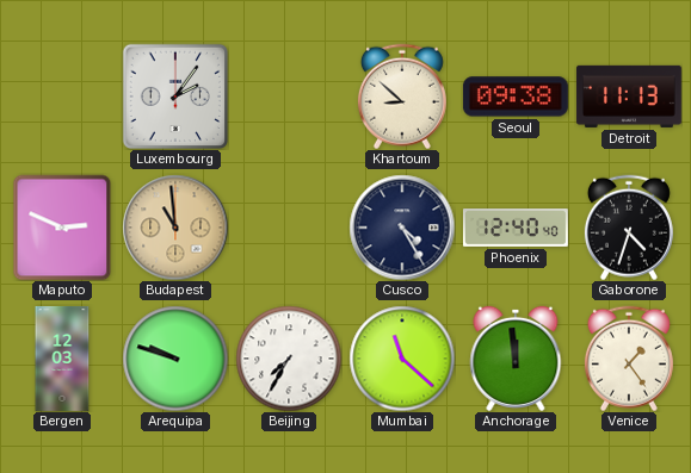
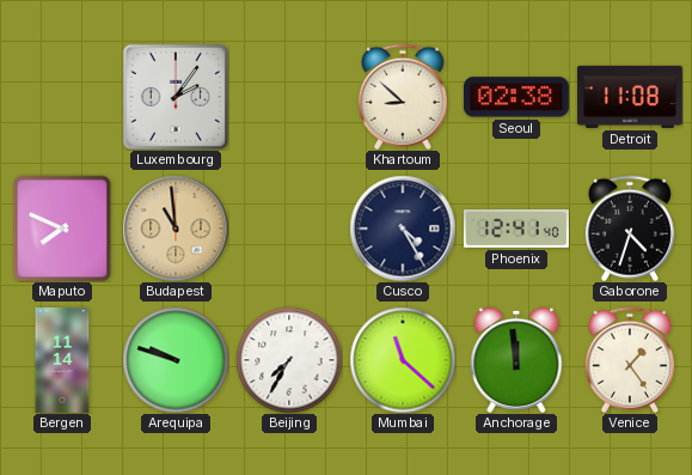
Seoul: 09:38 -> 02:38 (516, 97)
Detroit: 11:13 -> 11:08 (630, 97)
Maputo: 2:49 -> 7:49 (62, 229)
Phoenix: 12:40 -> 12:41 (516, 230)
Bergen: 12:03 -> 11:14 (62, 361)
